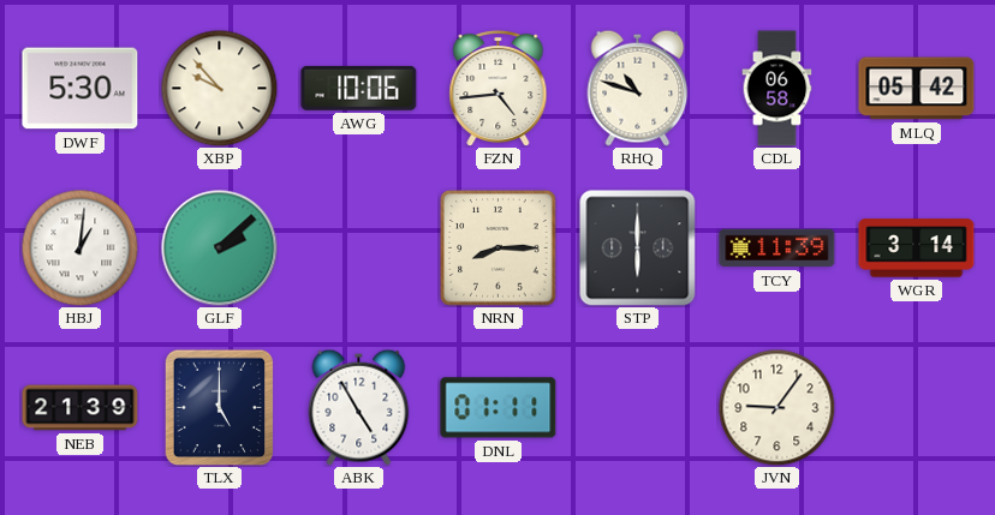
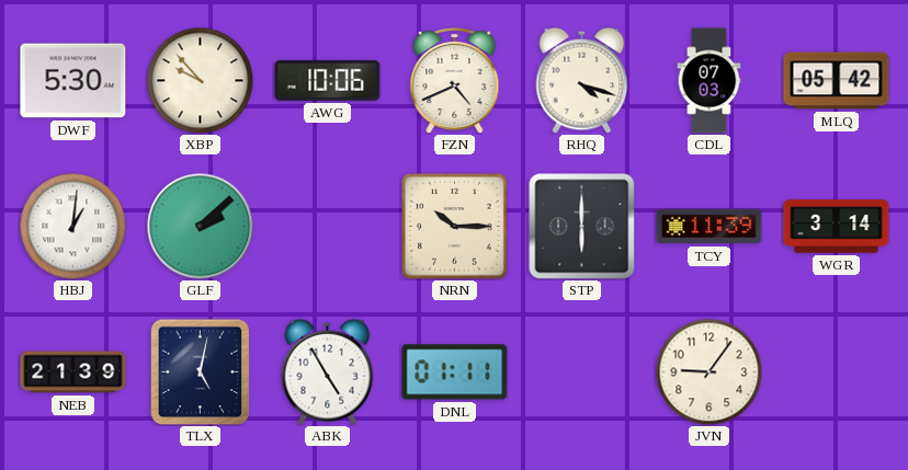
FZN: 4:44 -> 4:41 (455, 80)
RHQ: 10:48 -> 4:18 (582, 80)
CDL: 06:58 -> 07:03 (710, 81)
NRN: 8:15 -> 10:15 (455, 227)
TLX: 5:00 -> 5:02 (201, 371)
